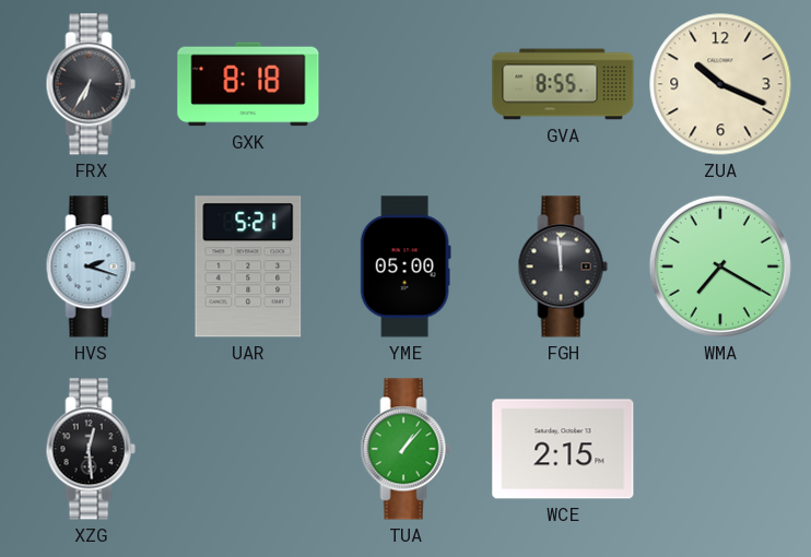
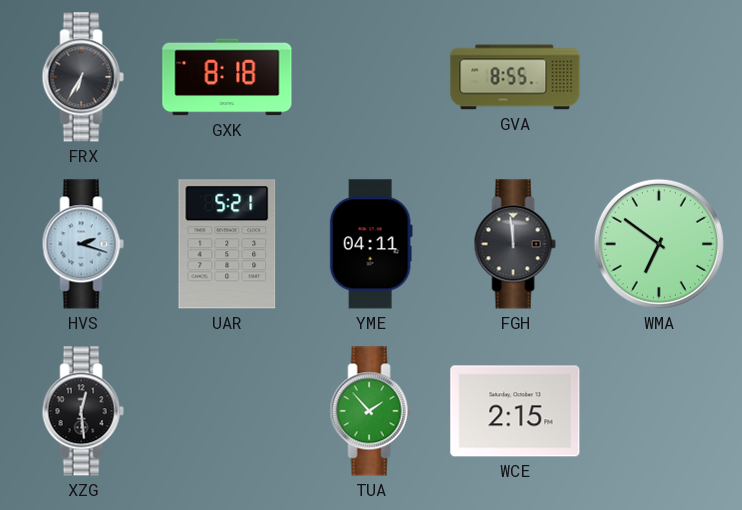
ZUA: 10:19 -> none (720, 84)
YME: 05:00 -> 04:11 (371, 244)
WMA: 7:20 -> 6:51 (659, 244)
TUA: 1:07 -> 1:53 (371, 411)
